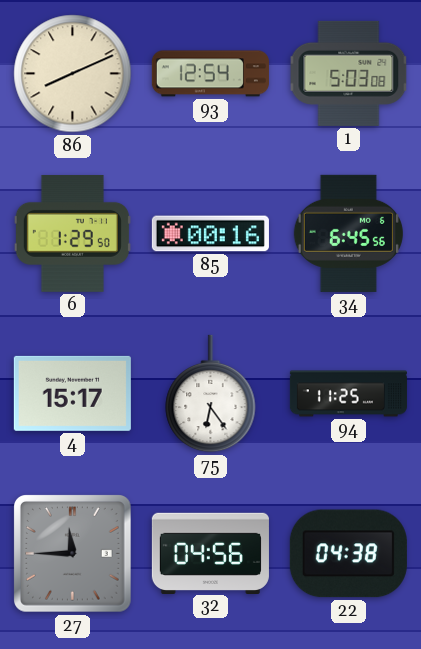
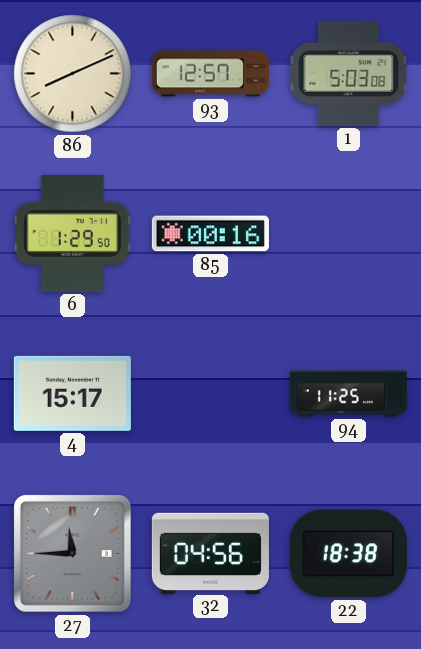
93: 12:54 -> 12:57 (210, 74)
34: 6:45 -> none (348, 233)
75: 6:24 -> none (211, 394)
22: 04:38 -> 18:38 (348, 554)
